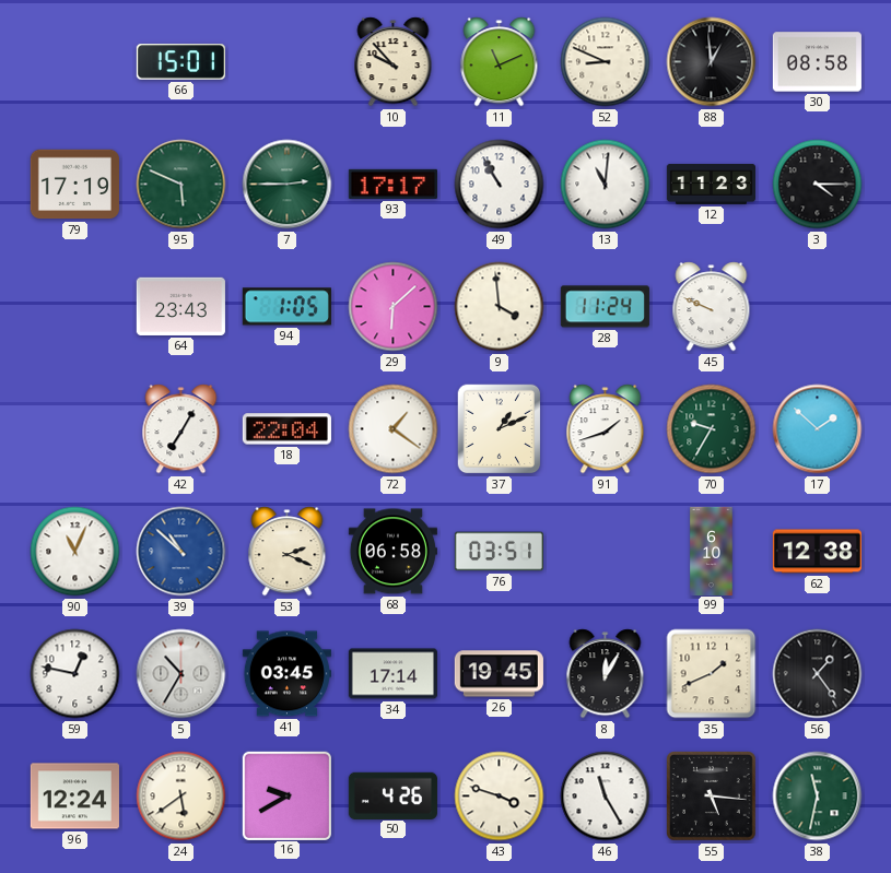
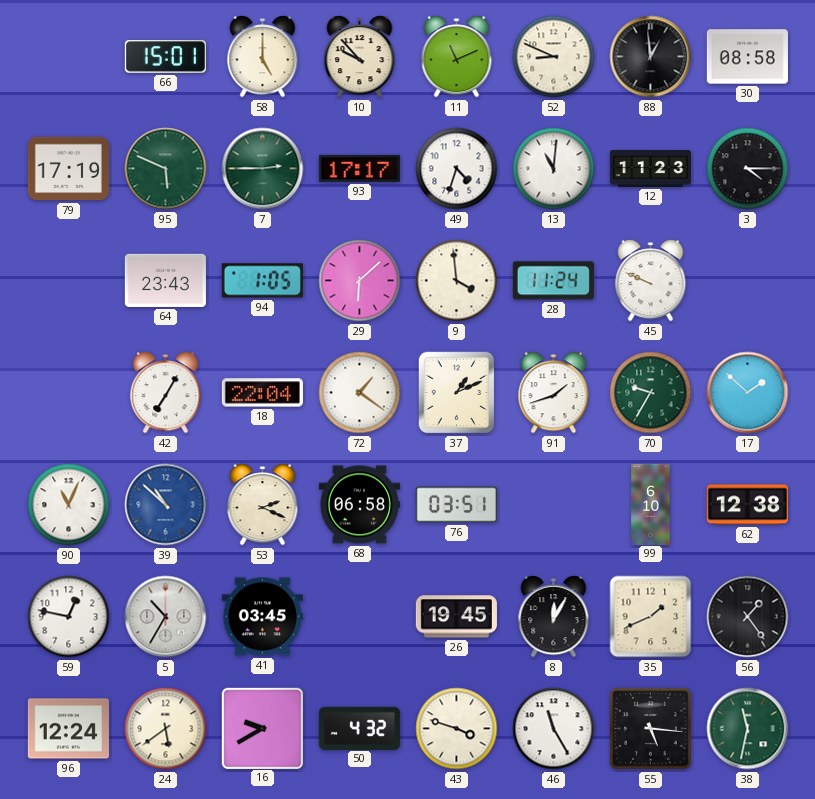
58: none -> 5:00 (263, 57)
49: 10:55 -> 4:33 (457, 169)
34: 17:14 -> none (392, 674)
50: 4:26 -> 4:32 (359, 728)
